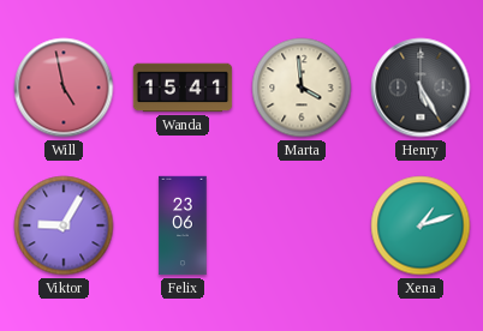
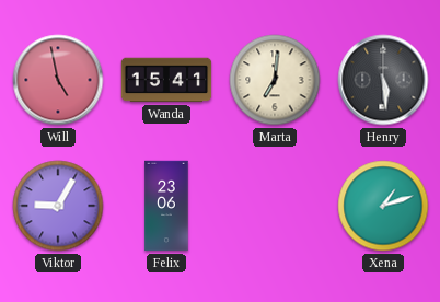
Marta: 3:59 -> 7:01 (275, 80)
Henry: 5:25 -> 5:29 (383, 80)
